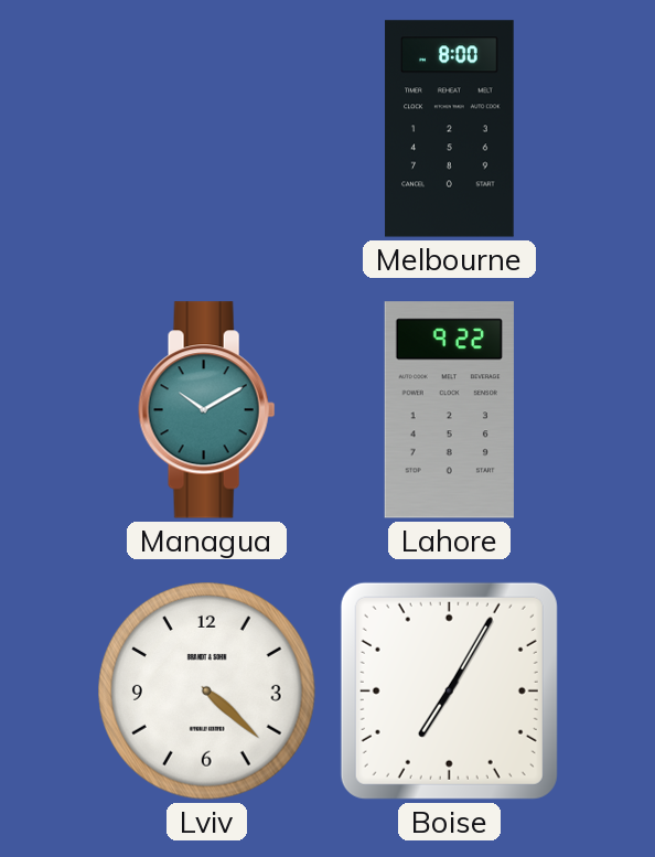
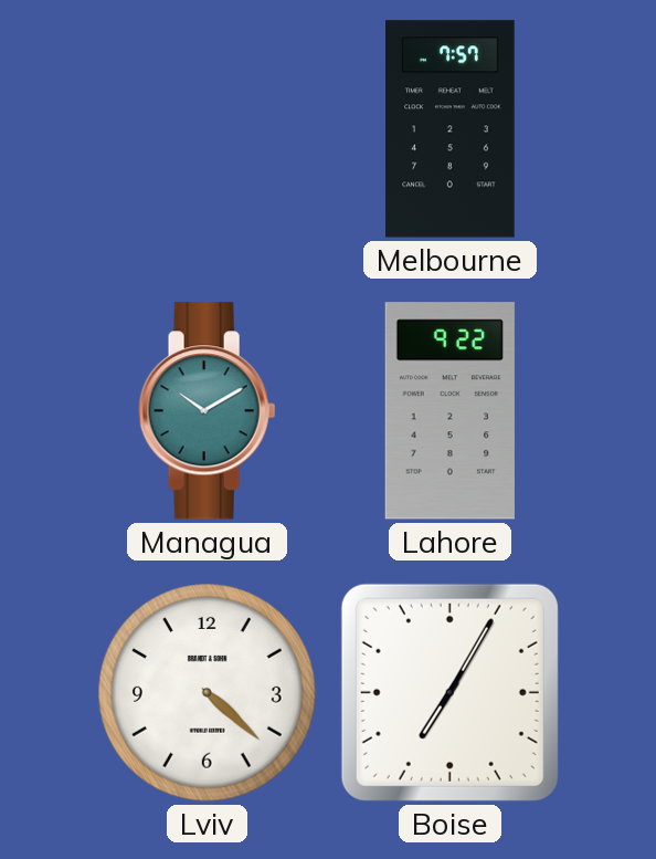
Melbourne: 8:00 -> 7:57 (451, 129)
